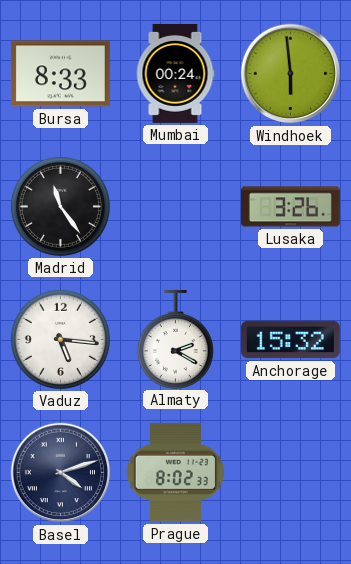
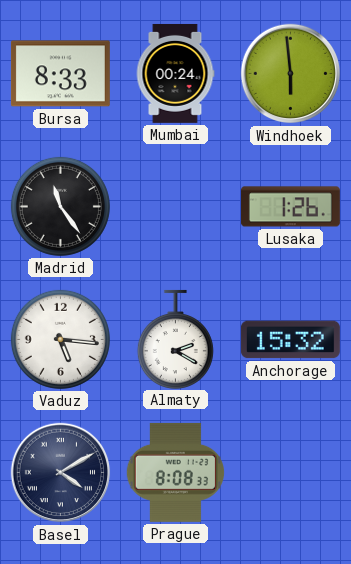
Lusaka: 3:26 -> 1:26 (290, 207)
Basel: 4:12 -> 4:10 (61, 473)
Prague: 8:02 -> 8:08 (175, 472)
